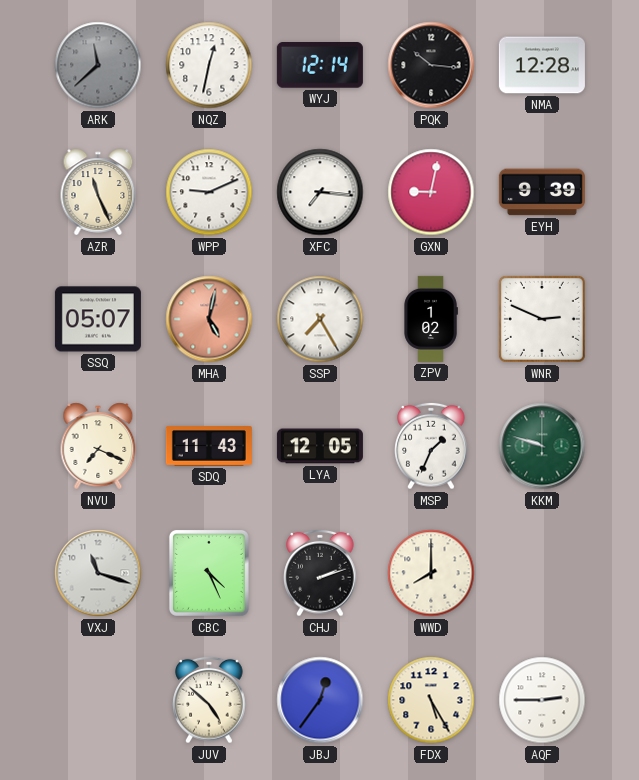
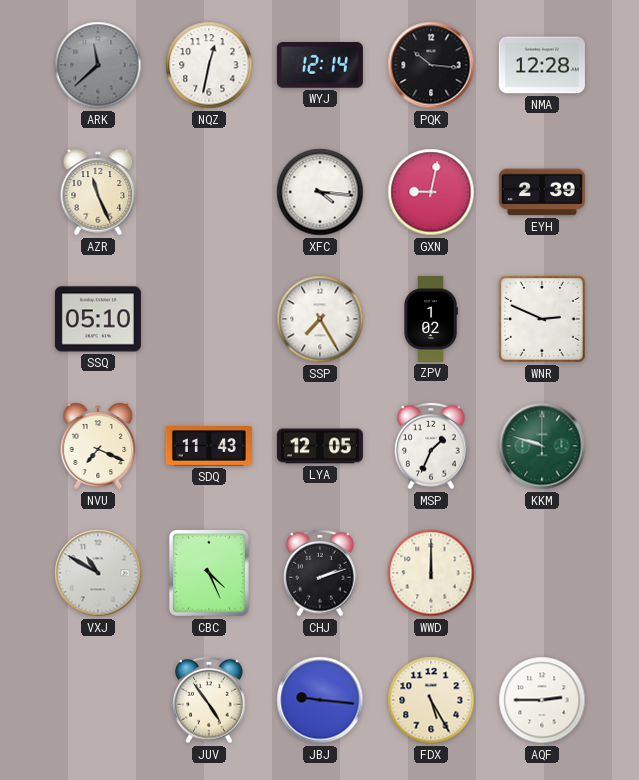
WPP: 9:11 -> none (209, 192)
XFC: 7:16 -> 4:16 (320, 192)
EYH: 9:39 -> 2:39 (542, 192)
SSQ: 05:07 -> 05:10 (98, 319)
MHA: 5:02 -> none (209, 319)
VXJ: 11:18 -> 10:50 (98, 573)
WWD: 8:00 -> 12:00 (431, 573)
JUV: 4:52 -> 4:54 (209, 700)
JBJ: 12:36 -> 9:16 (320, 700)
